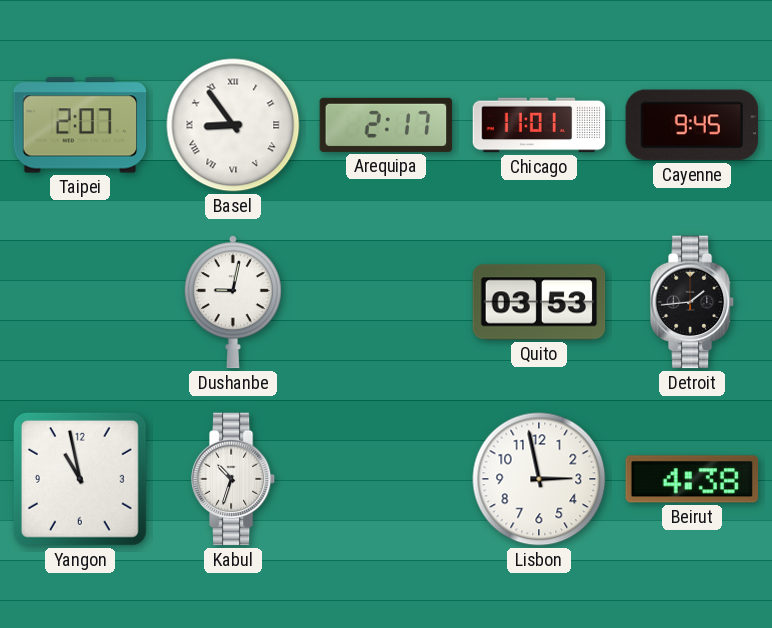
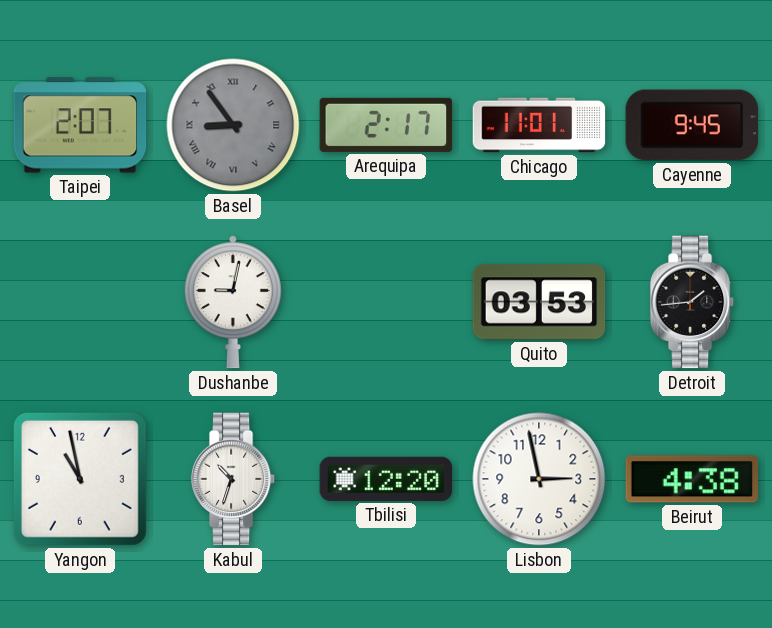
Basel dial: white -> grey (233, 125)
Tbilisi: none -> 12:20 (386, 479)
